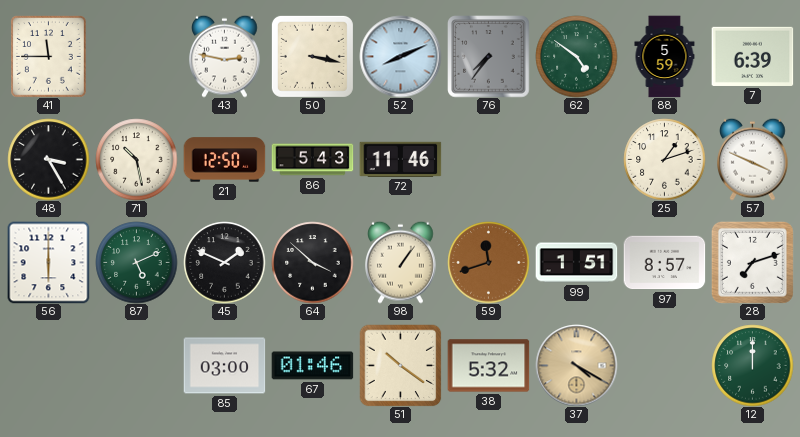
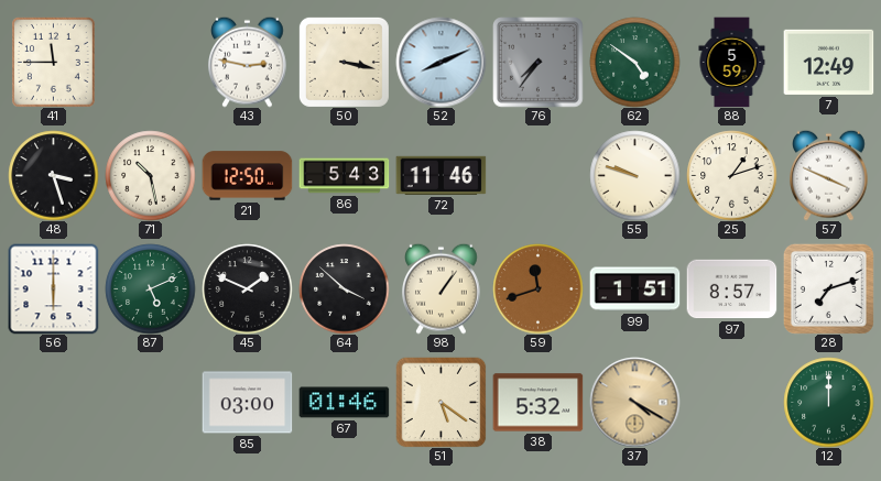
7: 6:39 -> 12:49 (828, 62)
48: 3:25 -> 3:27 (53, 175)
55: none -> 9:48 (634, 175)
51: 10:21 -> 5:21 (440, 402)
